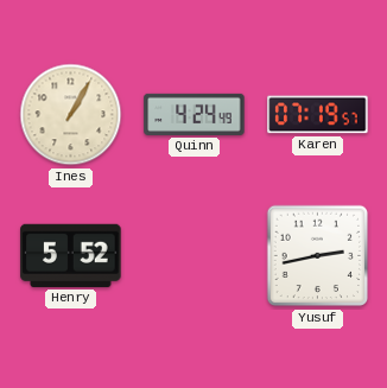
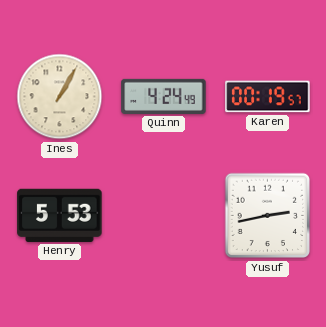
Karen: 07:19 -> 00:19 (268, 97)
Henry: 5:52 -> 5:53 (60, 215)
